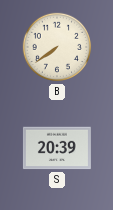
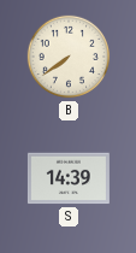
S: 20:39 -> 14:39 (69, 178)
